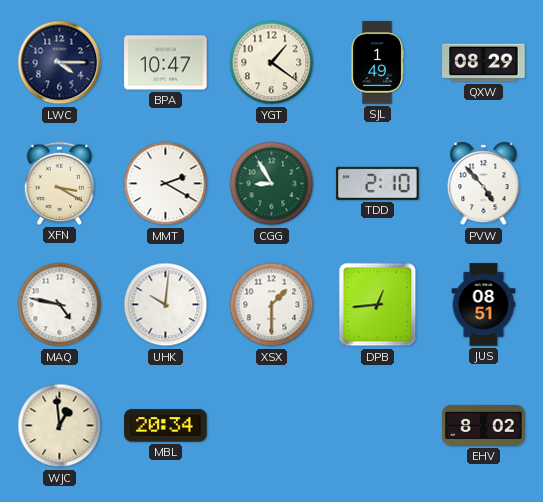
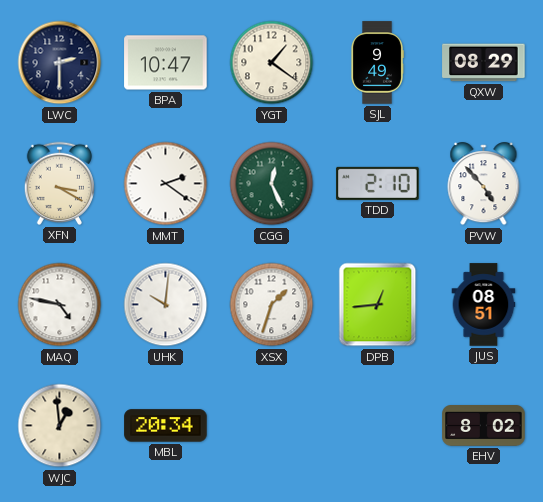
LWC: 4:15 -> 2:30 (60, 63)
SJL: 1:49 -> 9:49 (377, 63)
MMT: 2:20 -> 2:21 (166, 184)
CGG: 8:55 -> 12:26 (272, 184)
XSX: 1:30 -> 1:33 (272, 305)
